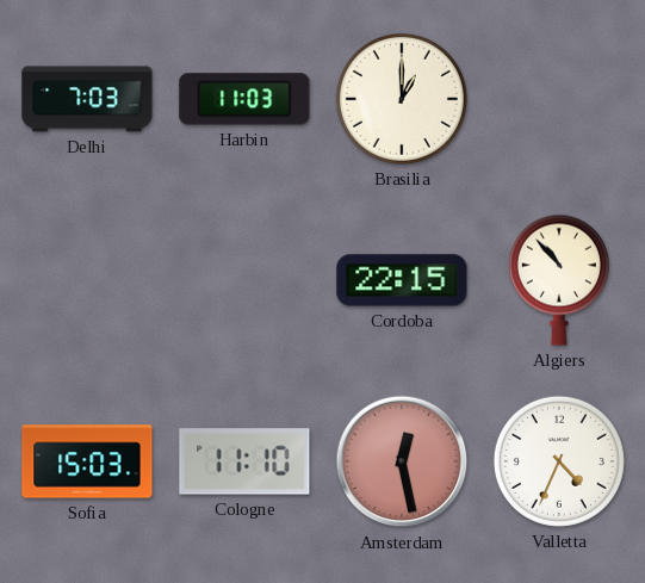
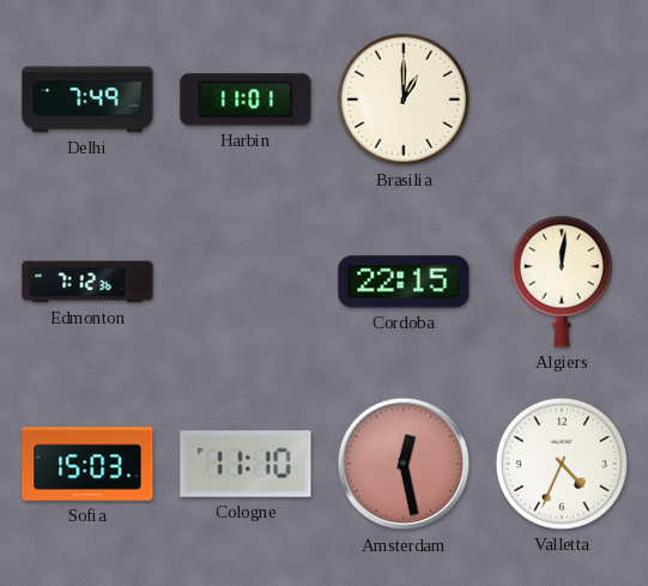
Delhi: 7:03 -> 7:49 (87, 99)
Harbin: 11:03 -> 11:01 (246, 99)
Edmonton: none -> 7:12 (87, 282)
Algiers: 10:53 -> 12:01 (562, 282)
